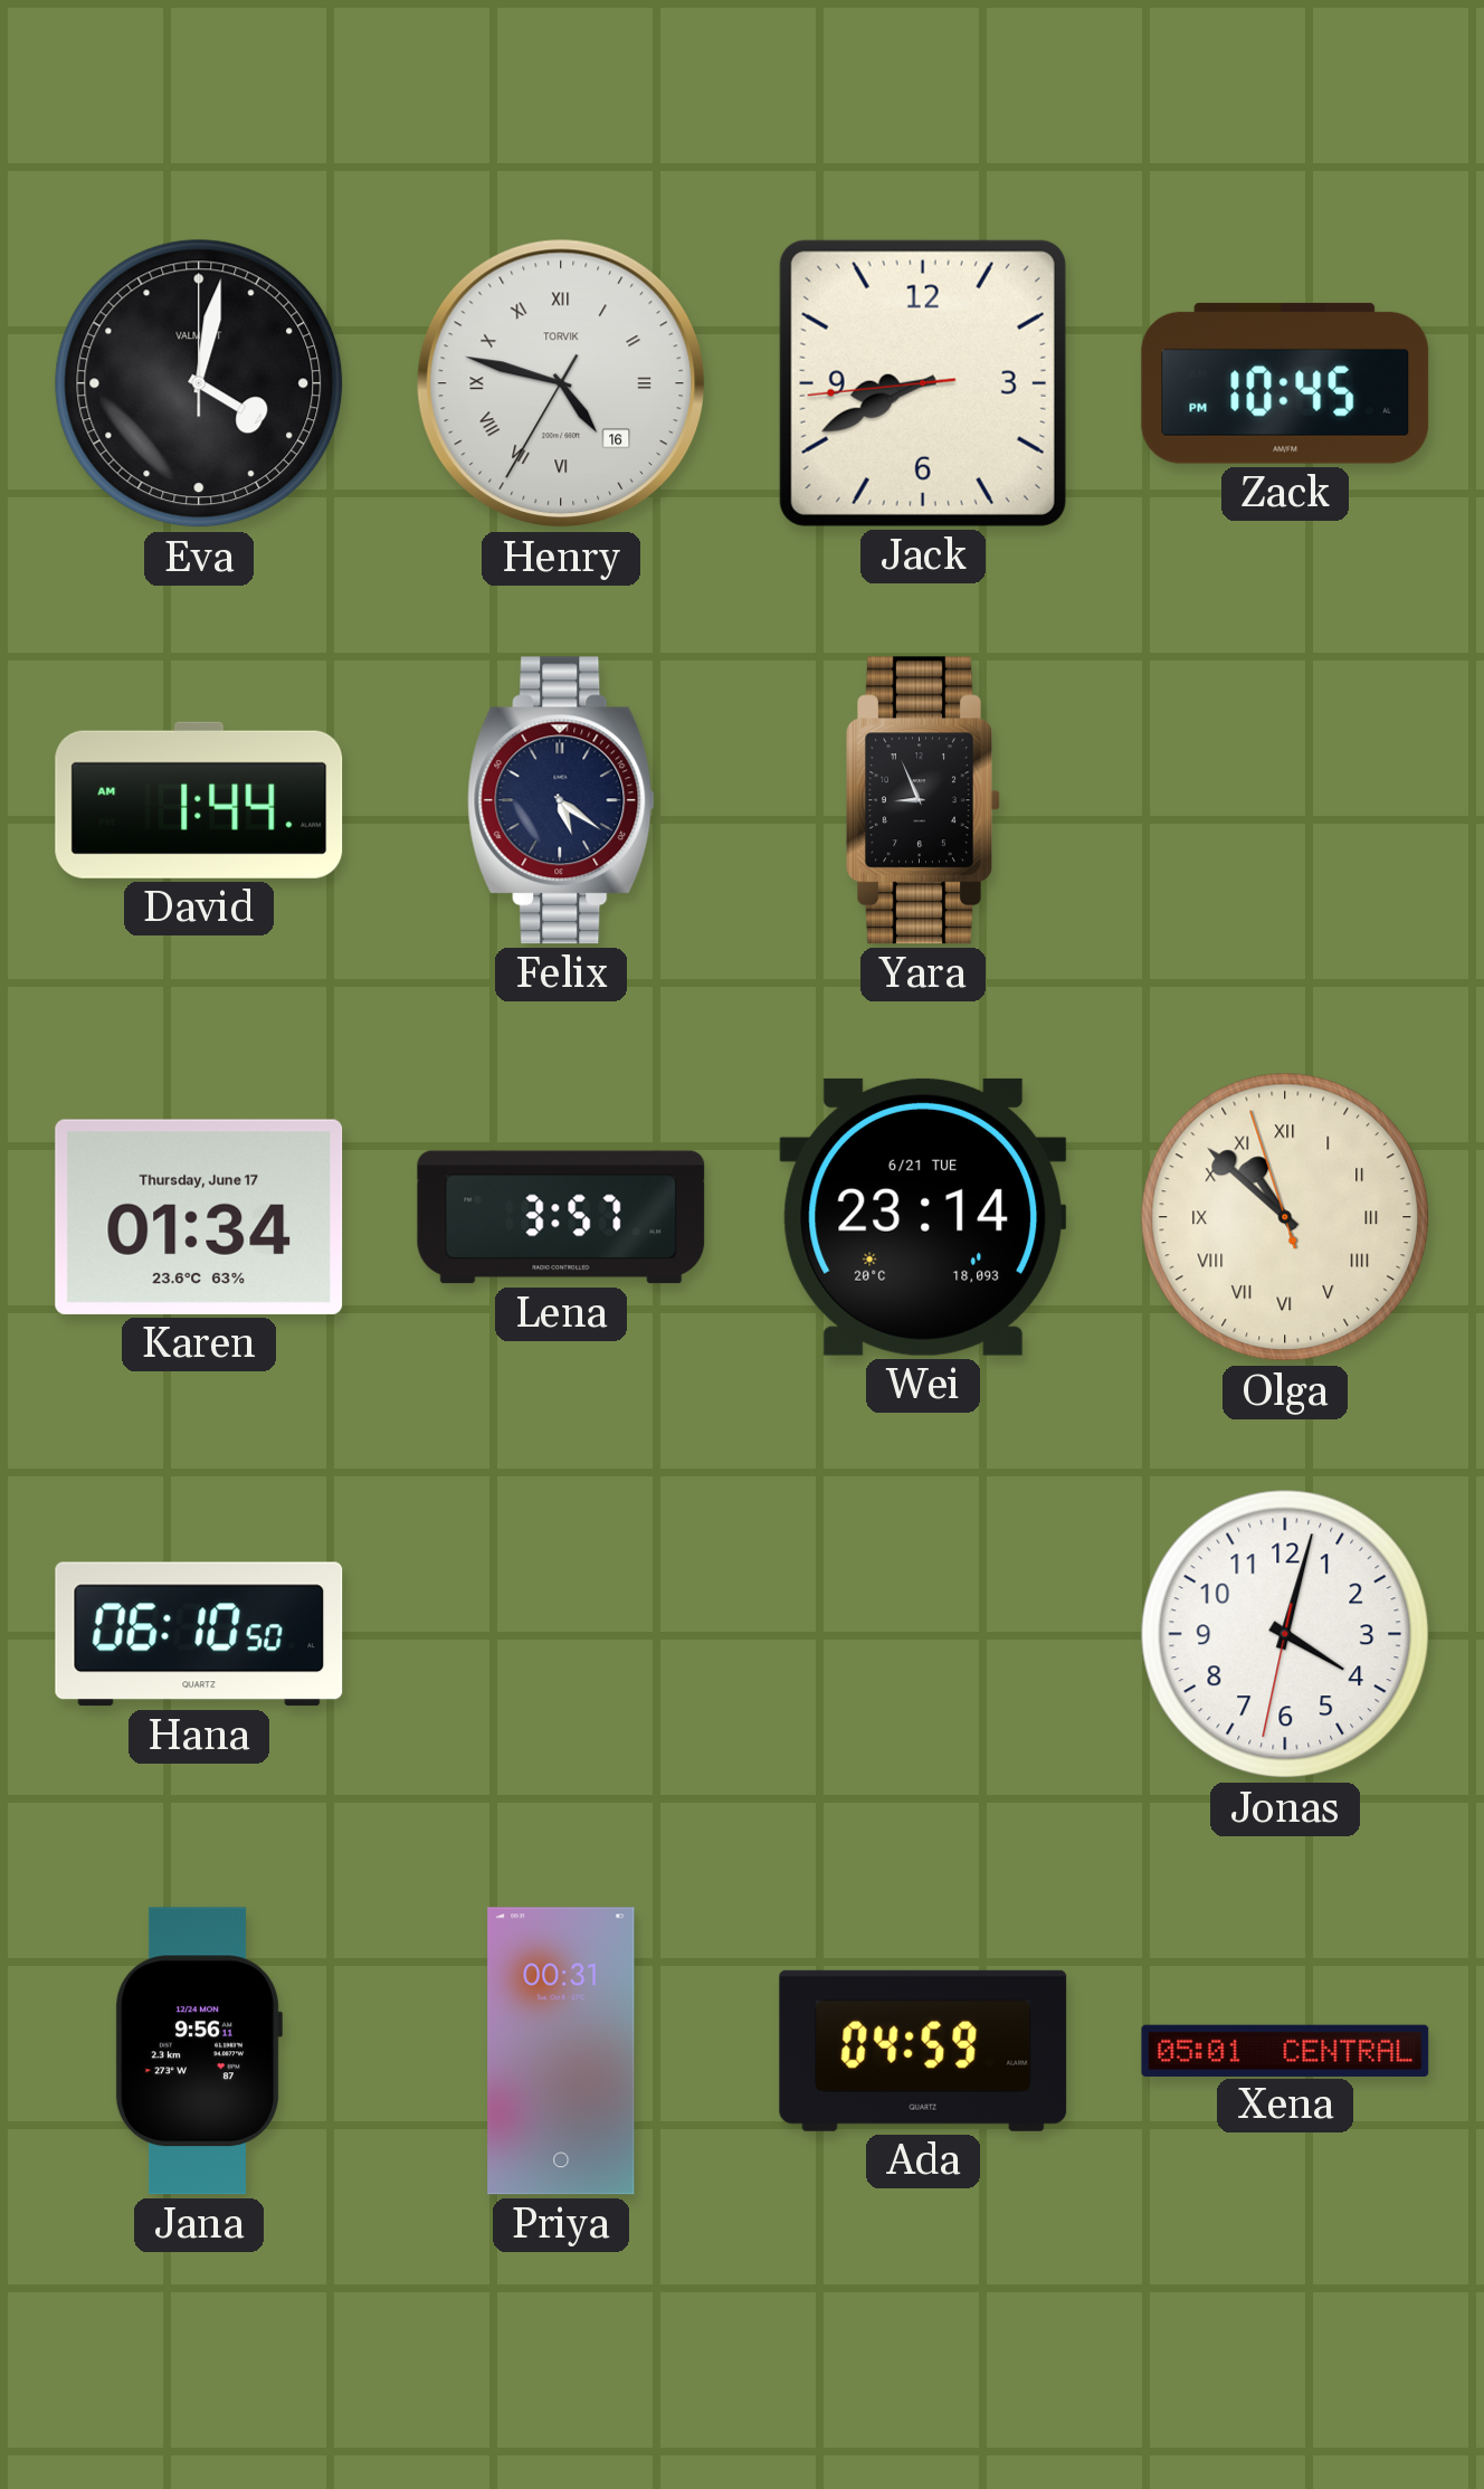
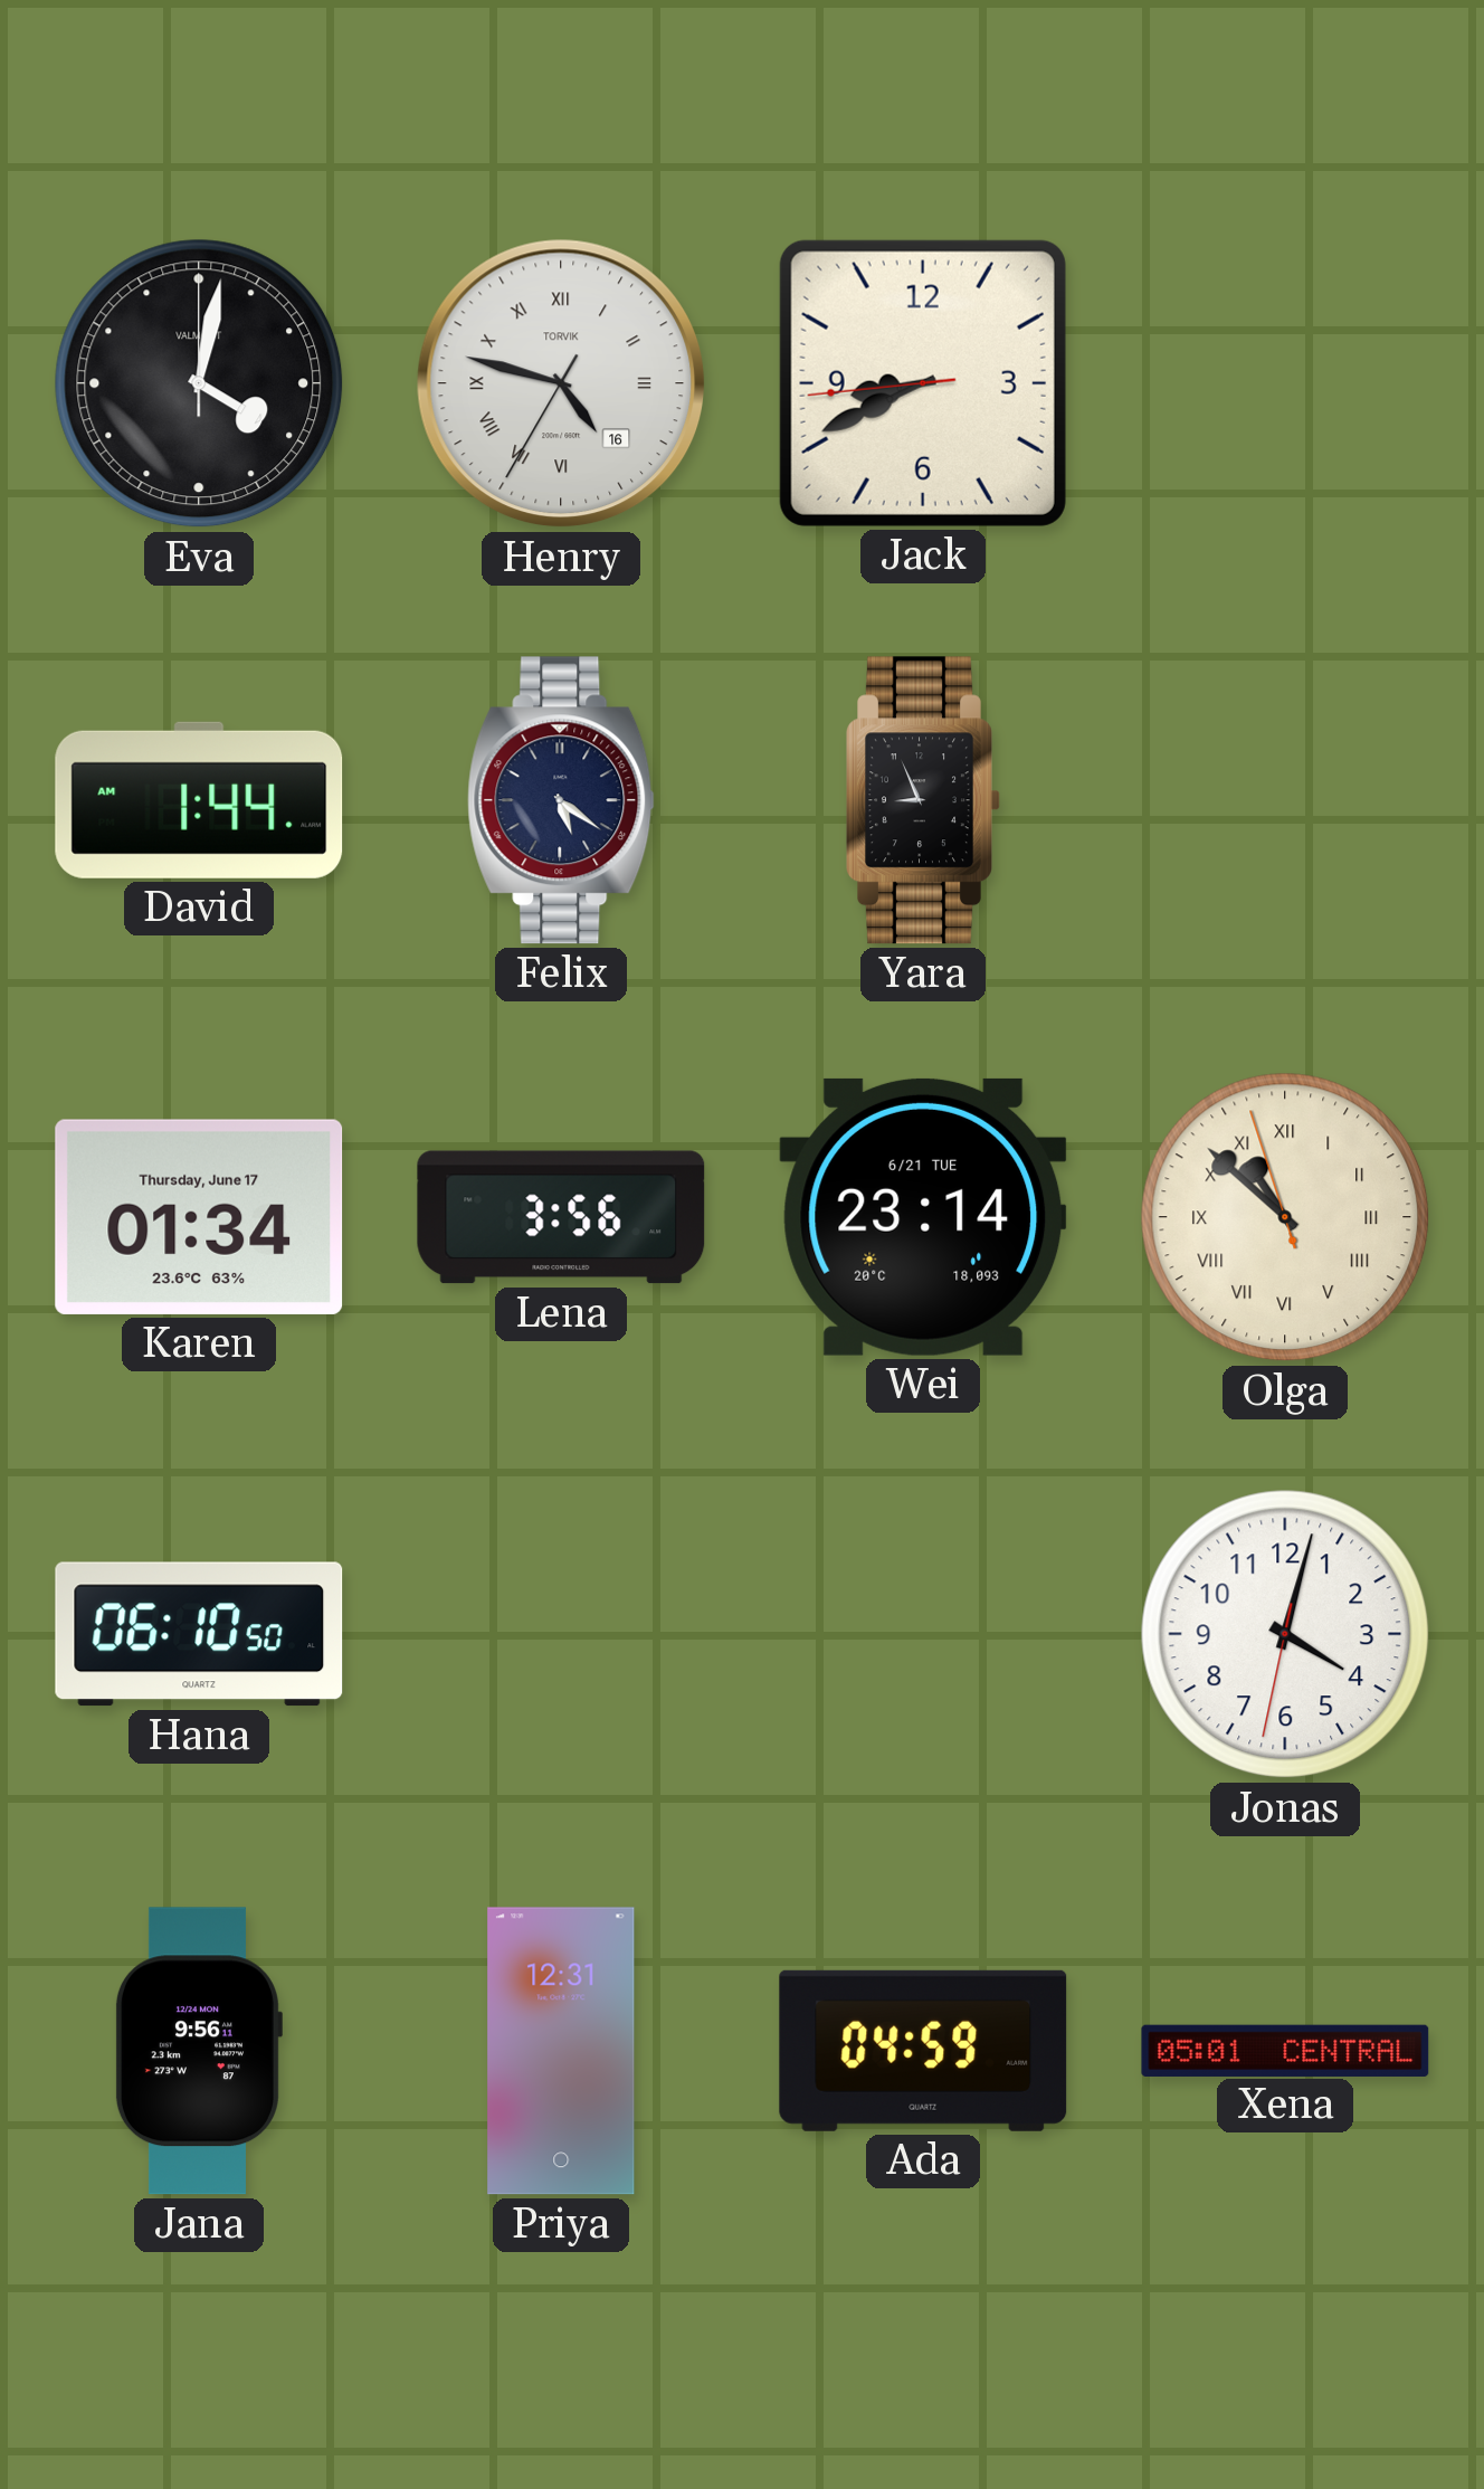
Zack: 10:45 -> none (1285, 383)
Lena: 3:57 -> 3:56 (561, 1217)
Priya: 00:31 -> 12:31 (561, 2051)
